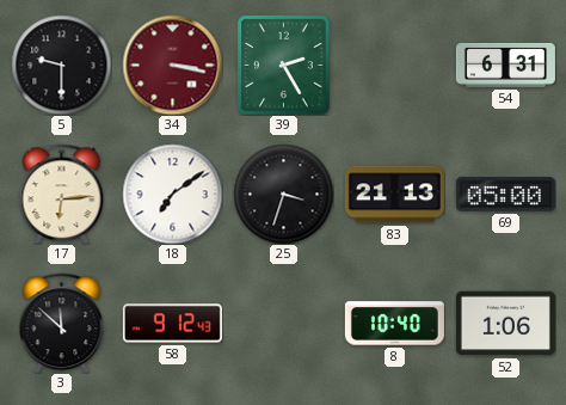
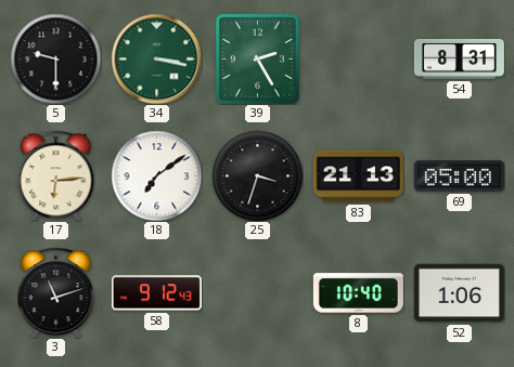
34 dial: burgundy -> green (156, 58)
54: 6:31 -> 8:31 (459, 58)
3: 11:52 -> 11:12 (56, 292)
